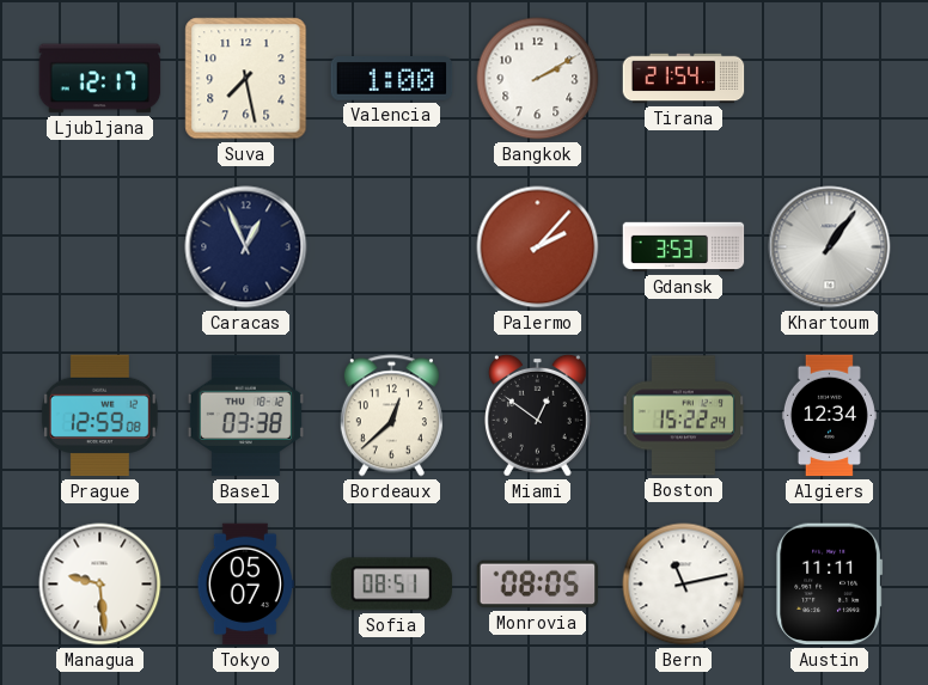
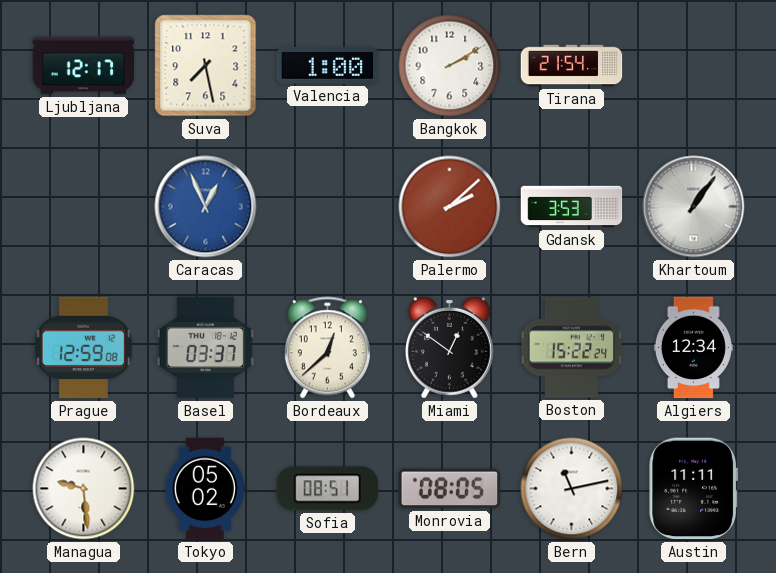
Caracas dial: navy -> blue (206, 207)
Palermo: 2:07 -> 2:08 (450, 207)
Basel: 03:38 -> 03:37 (205, 348)
Tokyo: 05:07 -> 05:02 (205, 489)
